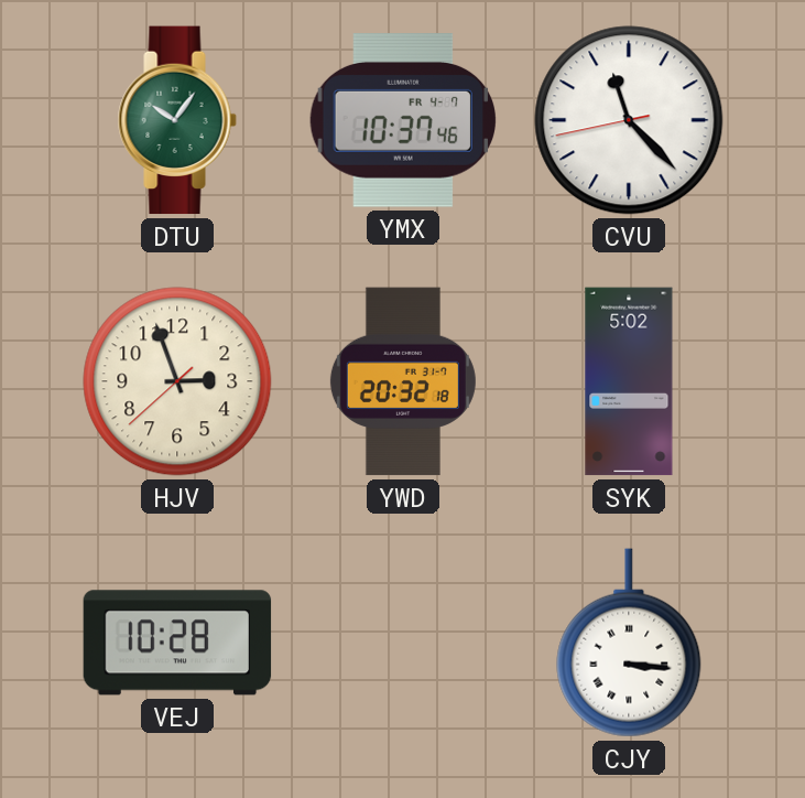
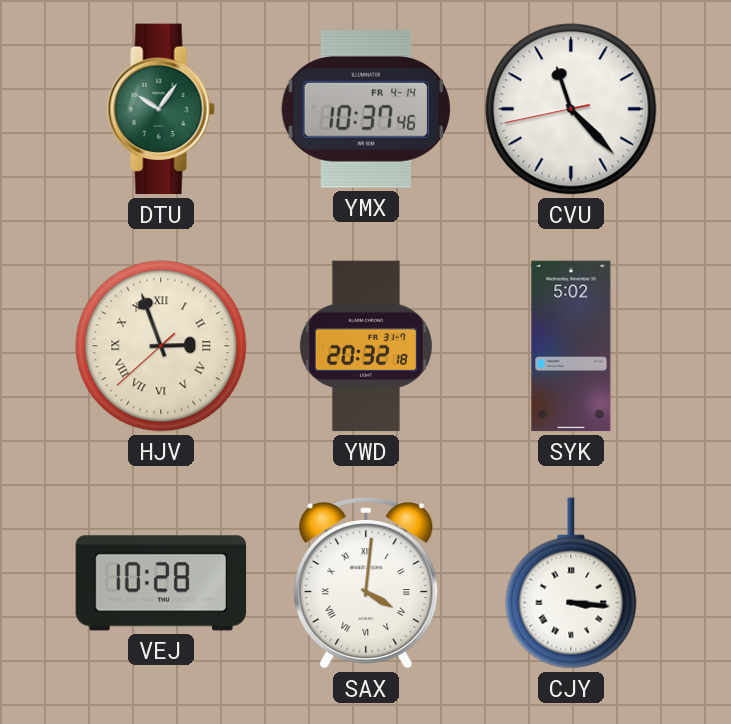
YMX date: FR 4-7 -> FR 4-14 (366, 109)
HJV numerals: Arabic -> Roman (161, 346)
SAX: none -> 4:01 (366, 583)
